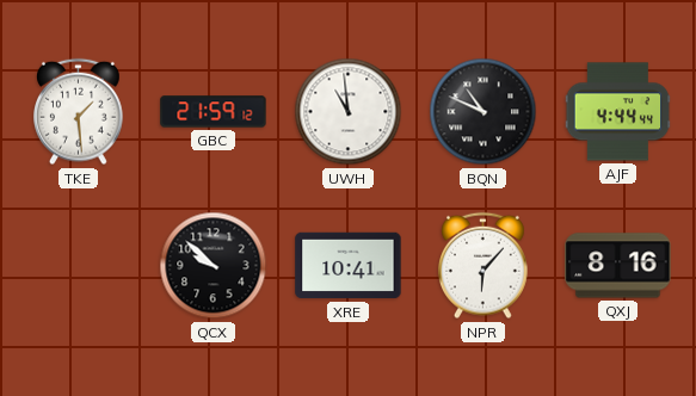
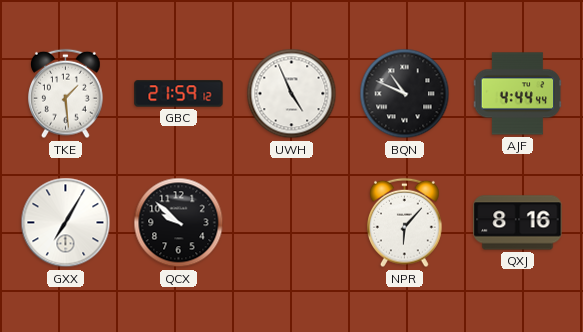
UWH: 10:59 -> 4:56 (292, 94)
GXX: none -> 7:05 (66, 223)
XRE: 10:41 -> none (349, 266)
